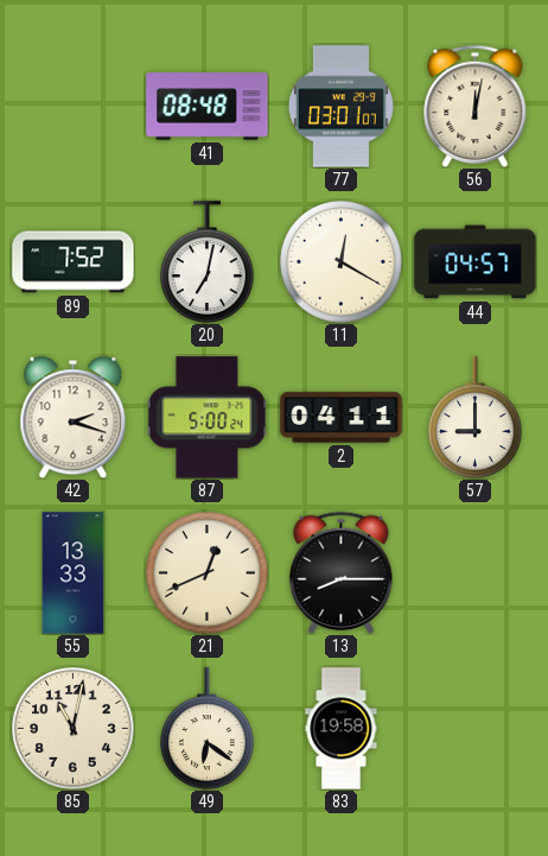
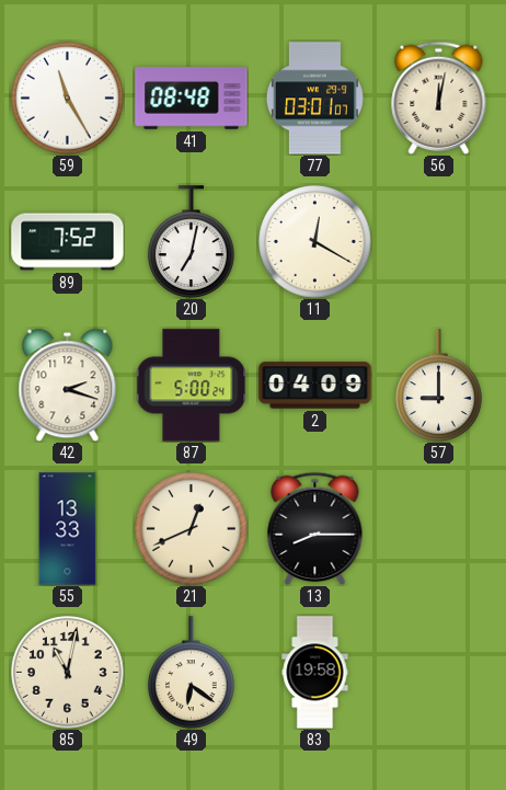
59: none -> 11:25 (68, 99)
44: 04:57 -> none (476, 262)
2: 04:11 -> 04:09 (315, 386)
